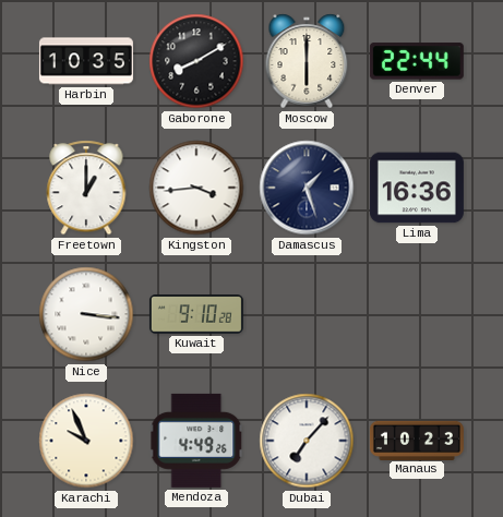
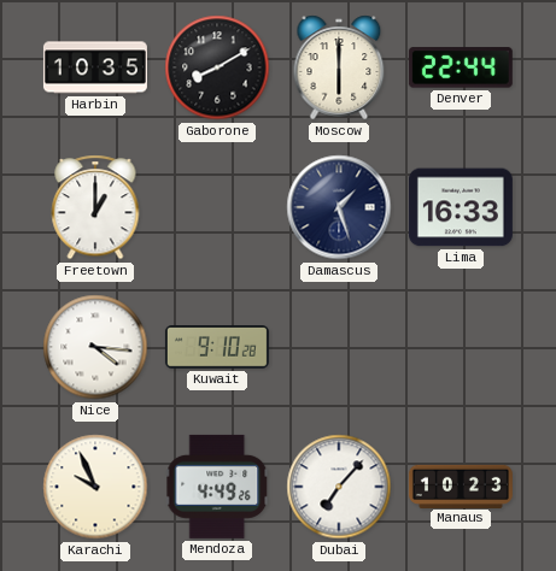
Kingston: 3:44 -> none (196, 188)
Lima: 16:36 -> 16:33 (461, 207)
Nice: 3:16 -> 4:16 (95, 347)
